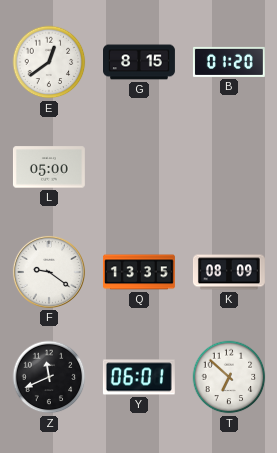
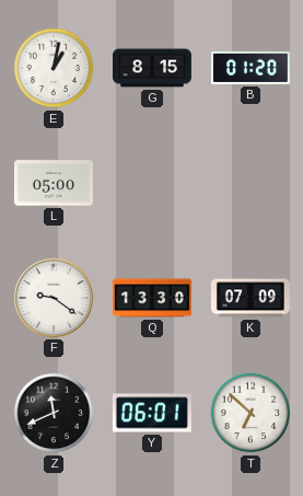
E: 12:39 -> 1:02 (54, 68)
Q: 13:35 -> 13:30 (152, 298)
K: 08:09 -> 07:09 (250, 298)
